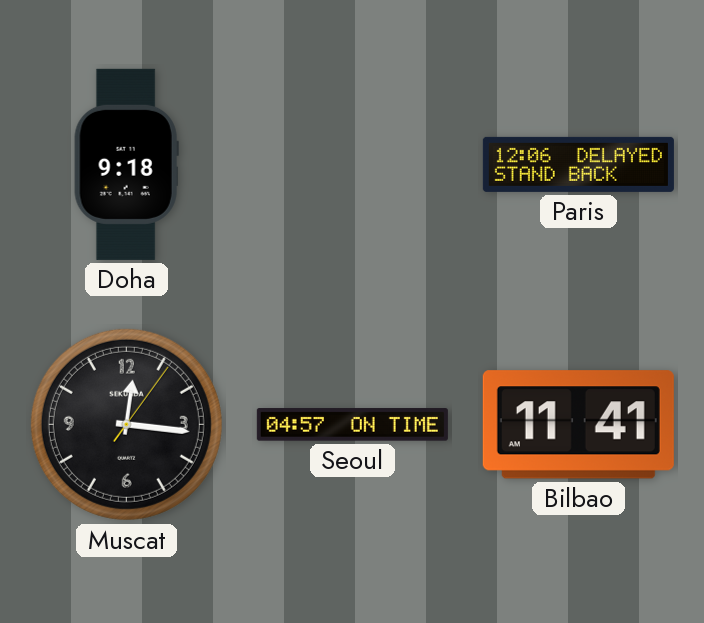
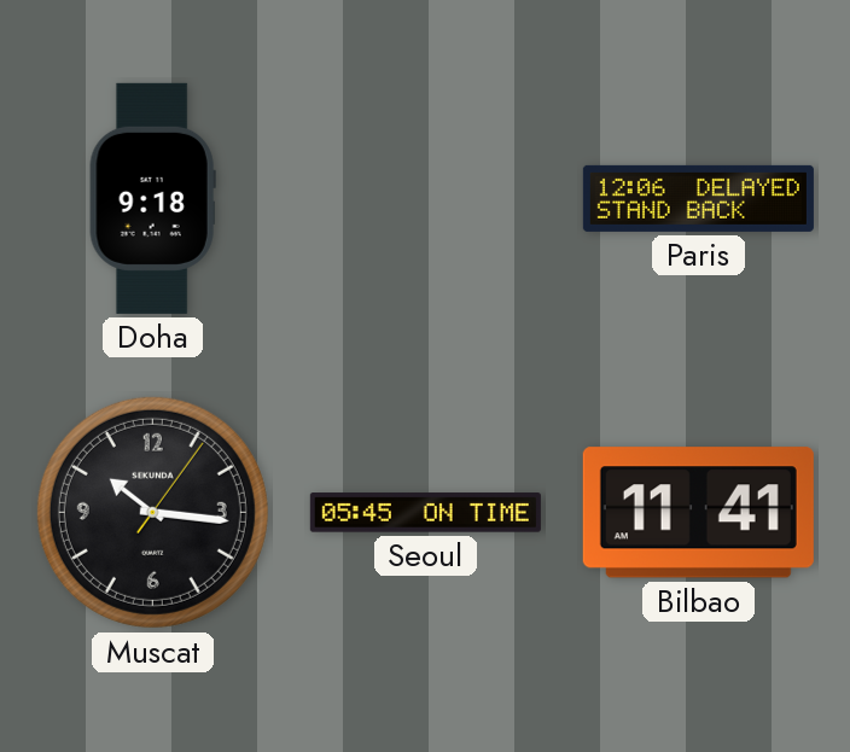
Muscat: 12:16 -> 10:16 (152, 512)
Seoul: 04:57 -> 05:45 (425, 513)
